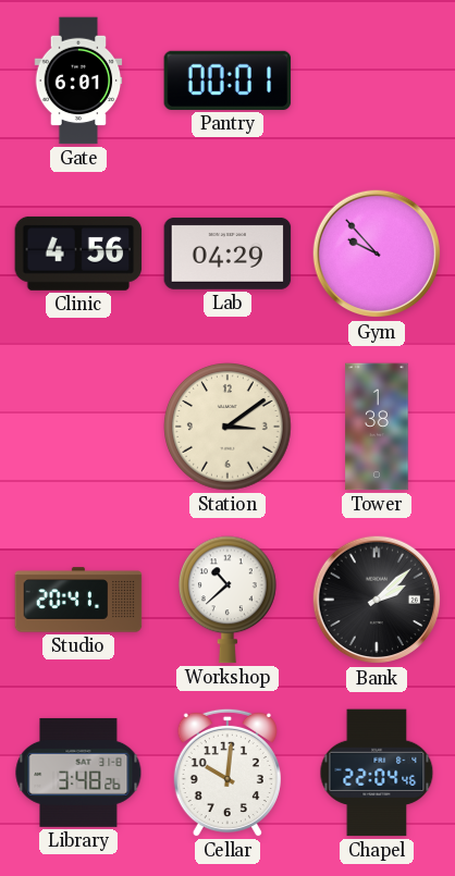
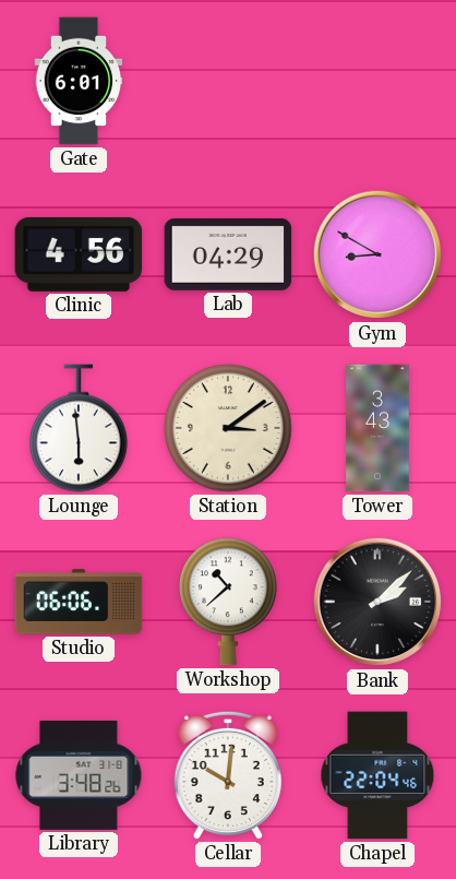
Pantry: 00:01 -> none (228, 81)
Gym: 9:53 -> 8:50 (377, 254)
Lounge: none -> 5:59 (80, 428)
Tower: 1:38 -> 3:43 (377, 428)
Studio: 20:41 -> 06:06 (79, 602)
